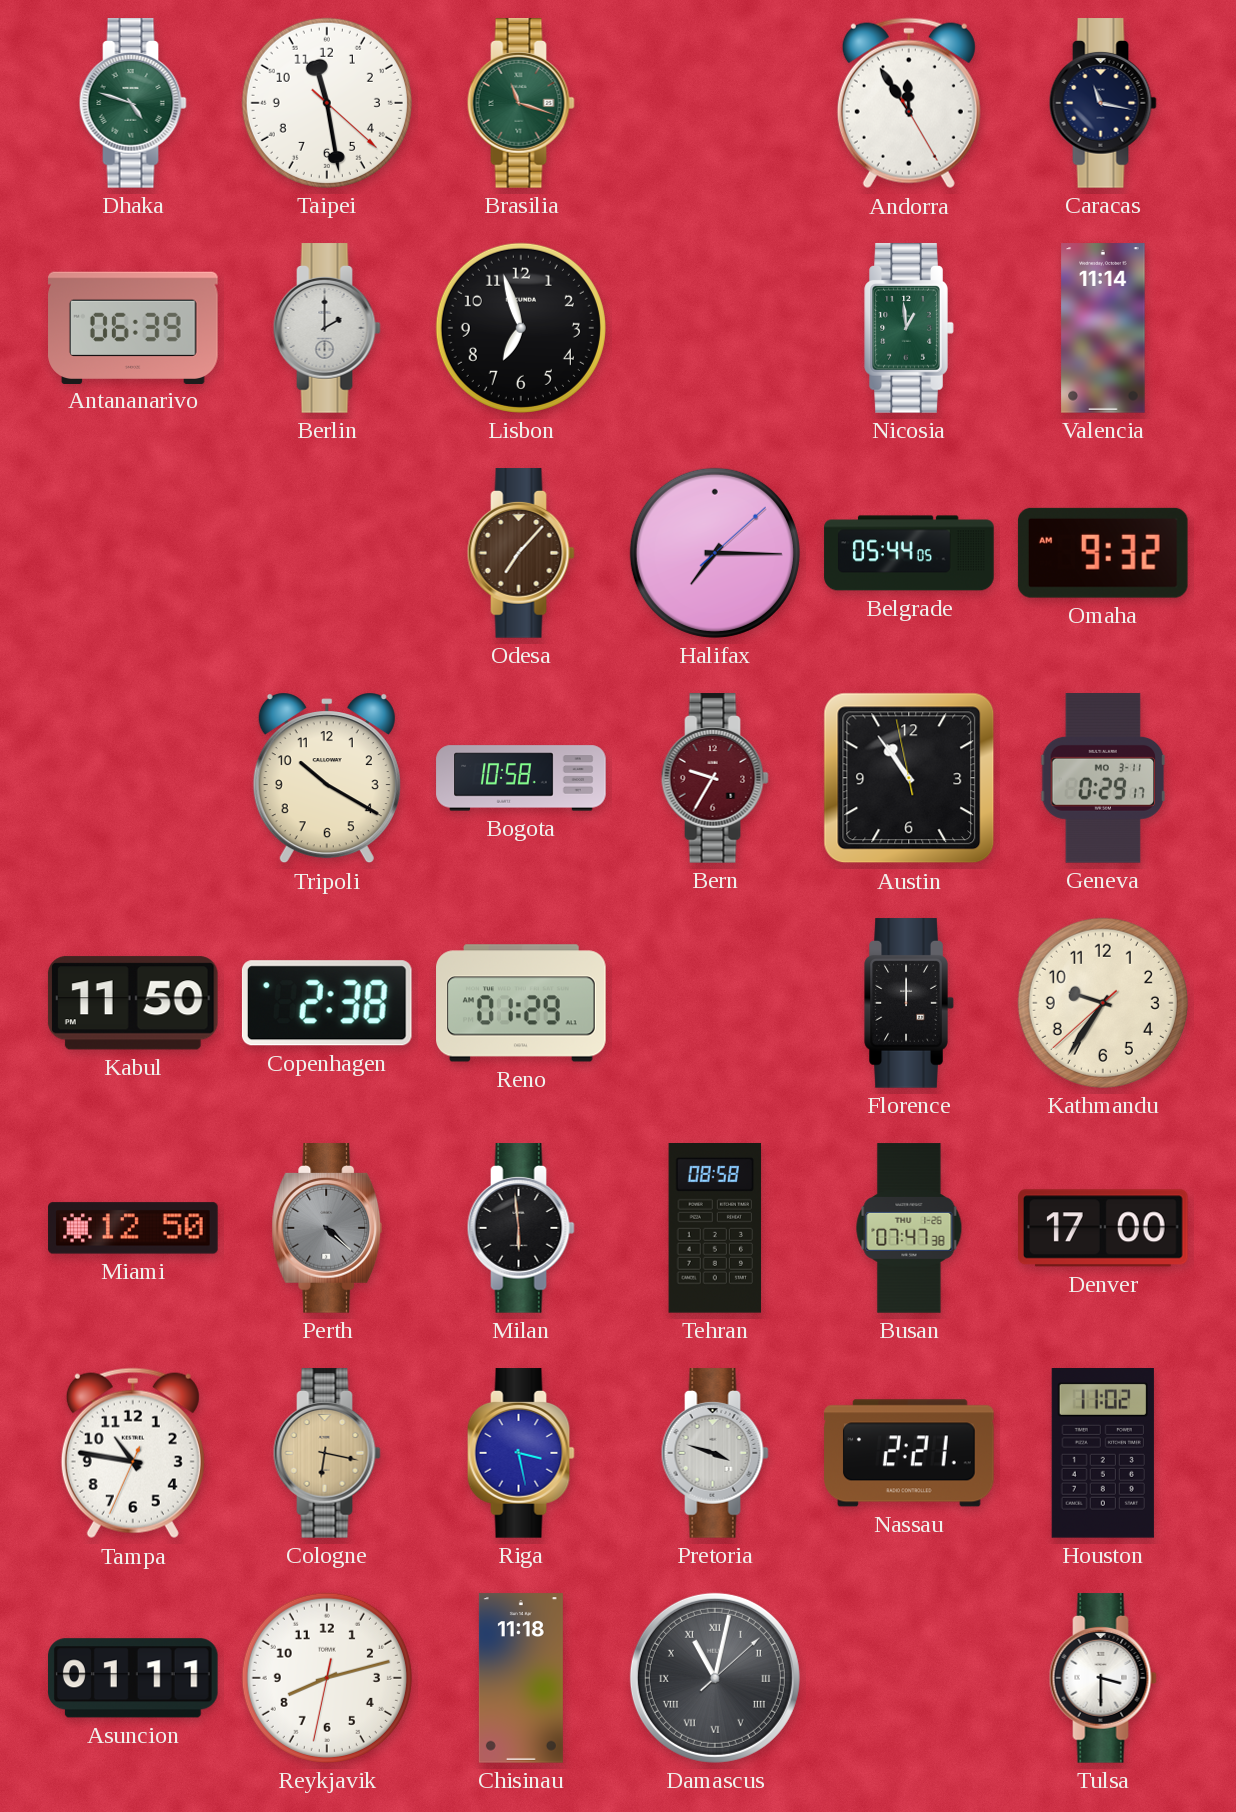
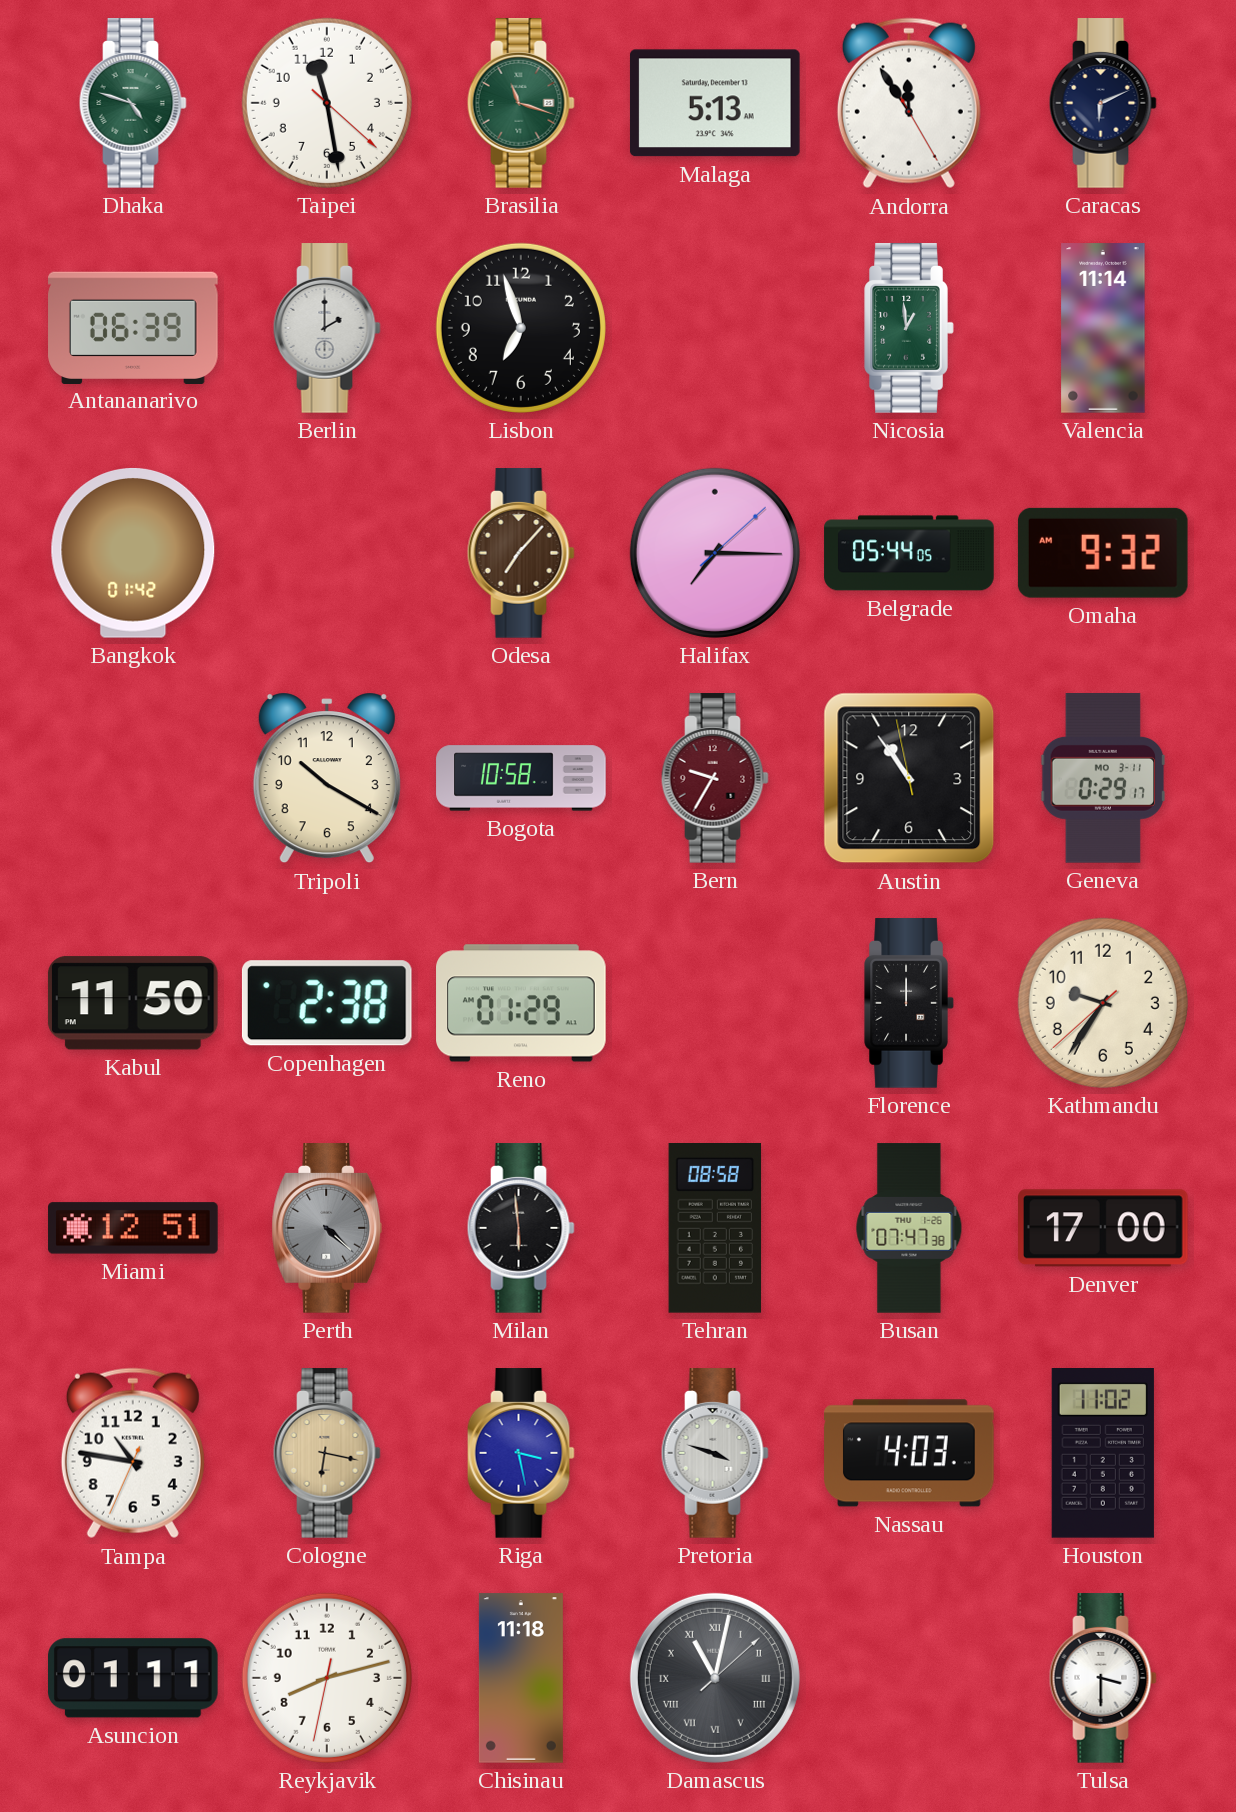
Malaga: none -> 5:13 (715, 103)
Caracas: 11:17 -> 6:11 (1103, 103)
Bangkok: none -> 01:42 (133, 553)
Miami: 12:50 -> 12:51 (133, 1228)
Nassau: 2:21 -> 4:03 (909, 1453)
